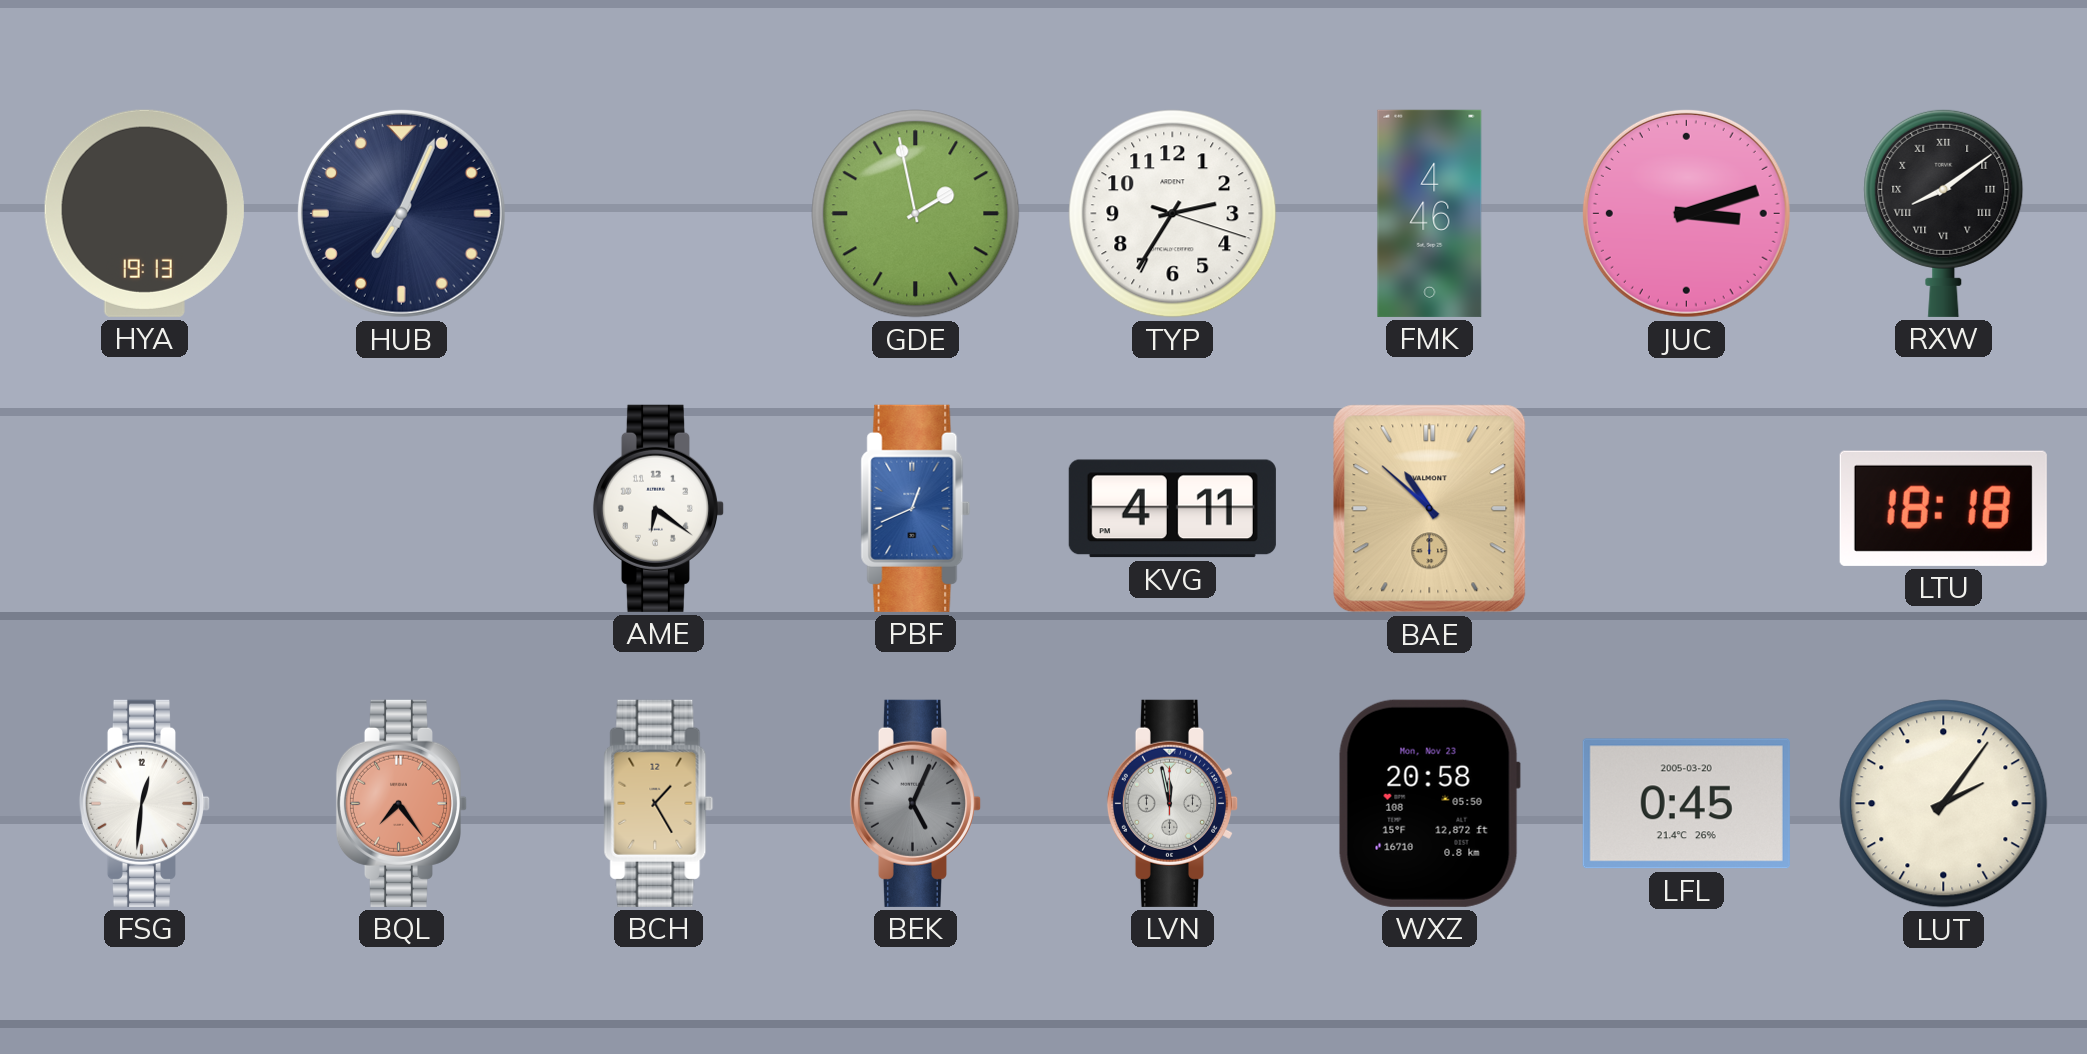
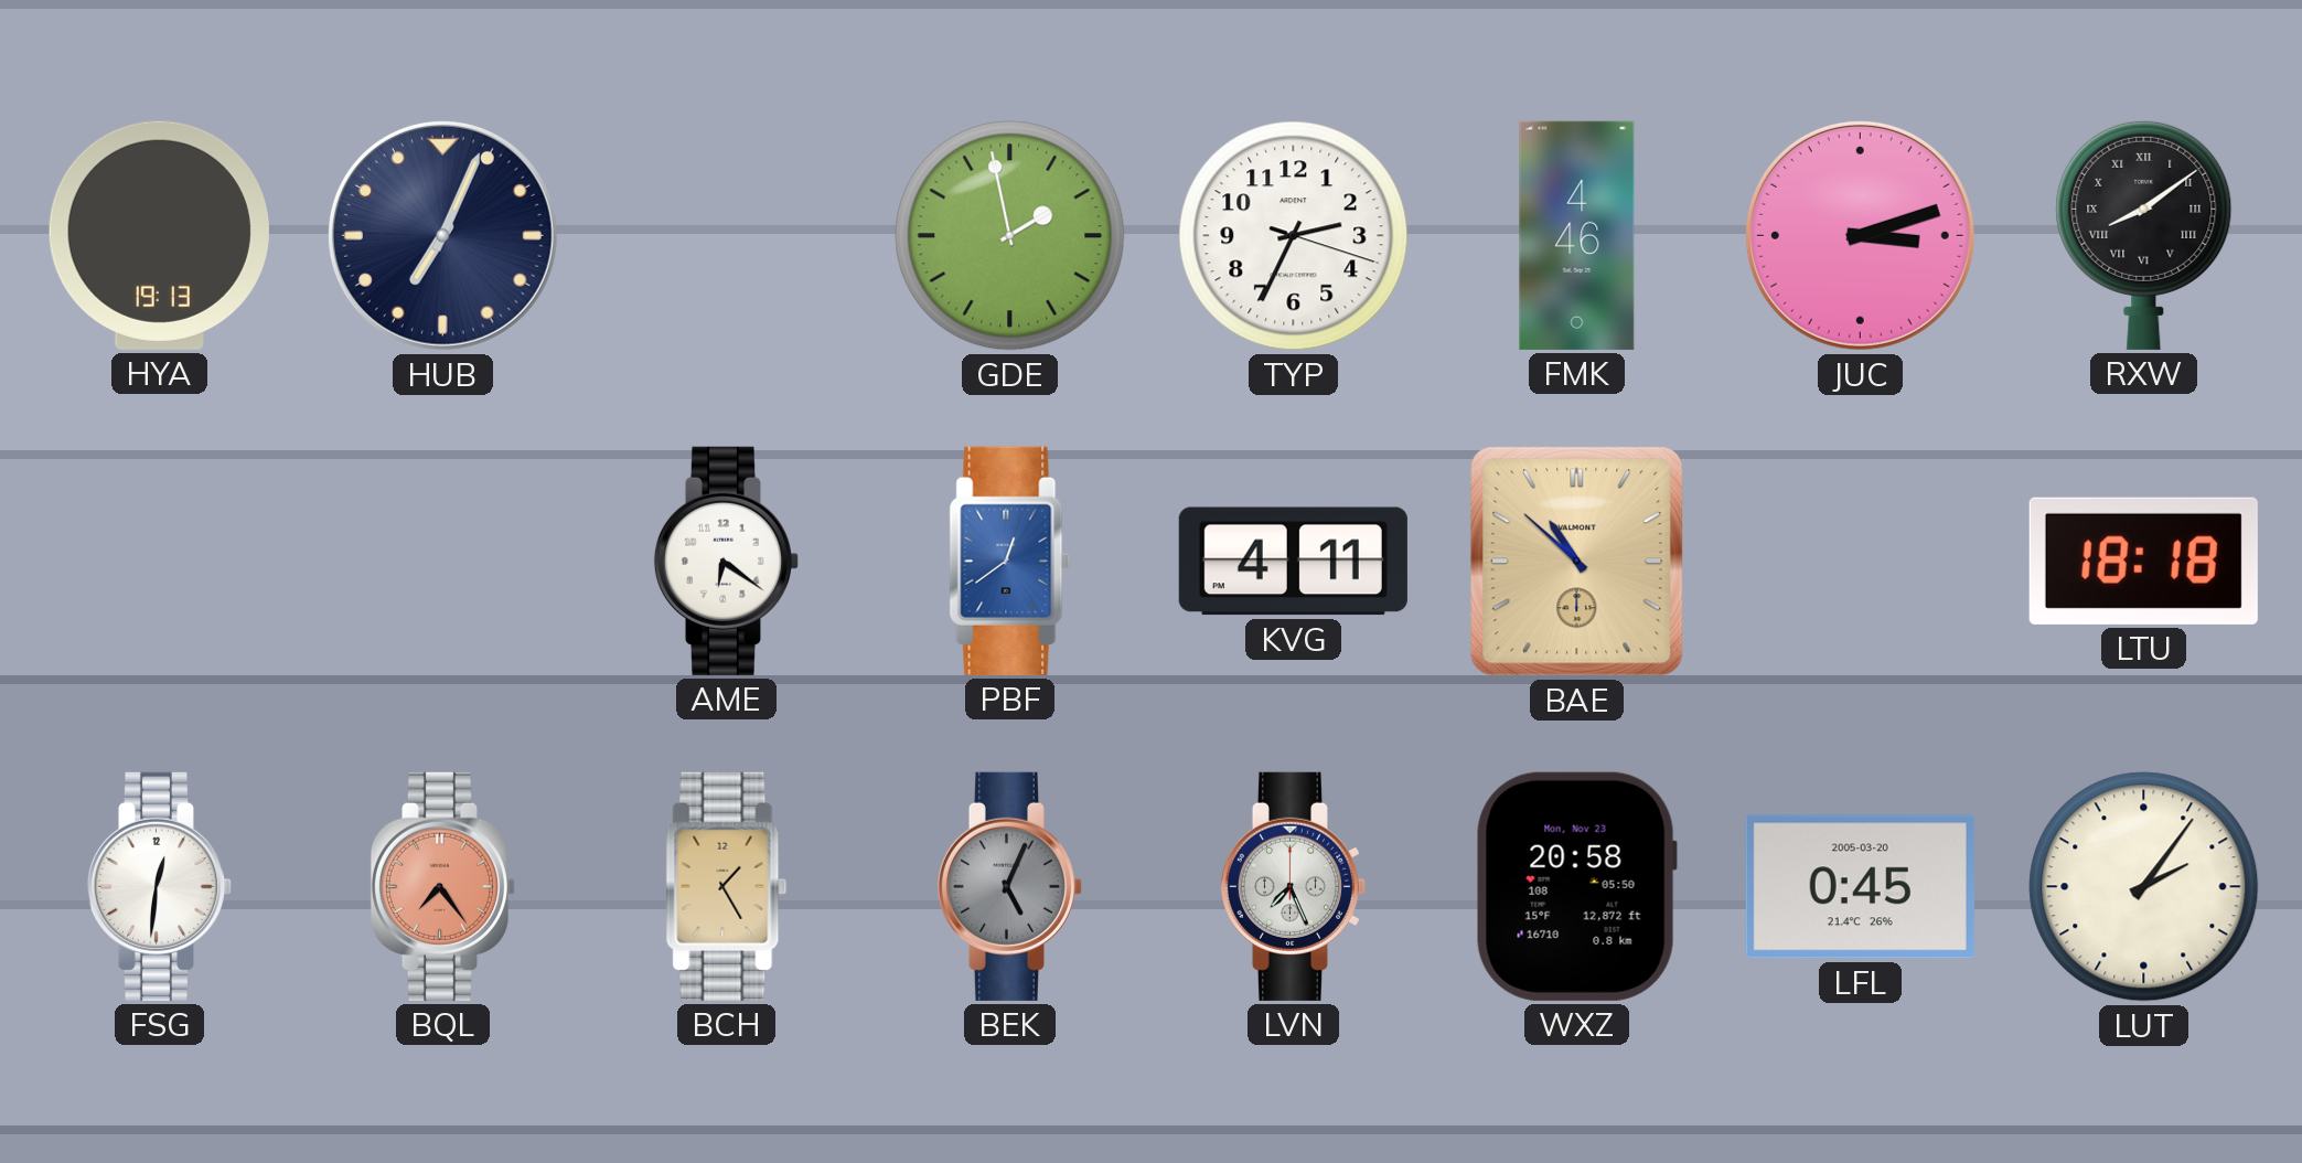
TYP: 2:35 -> 2:34 (1294, 236)
PBF: 12:41 -> 12:39 (1010, 561)
LVN: 11:58 -> 7:26 (1294, 886)
